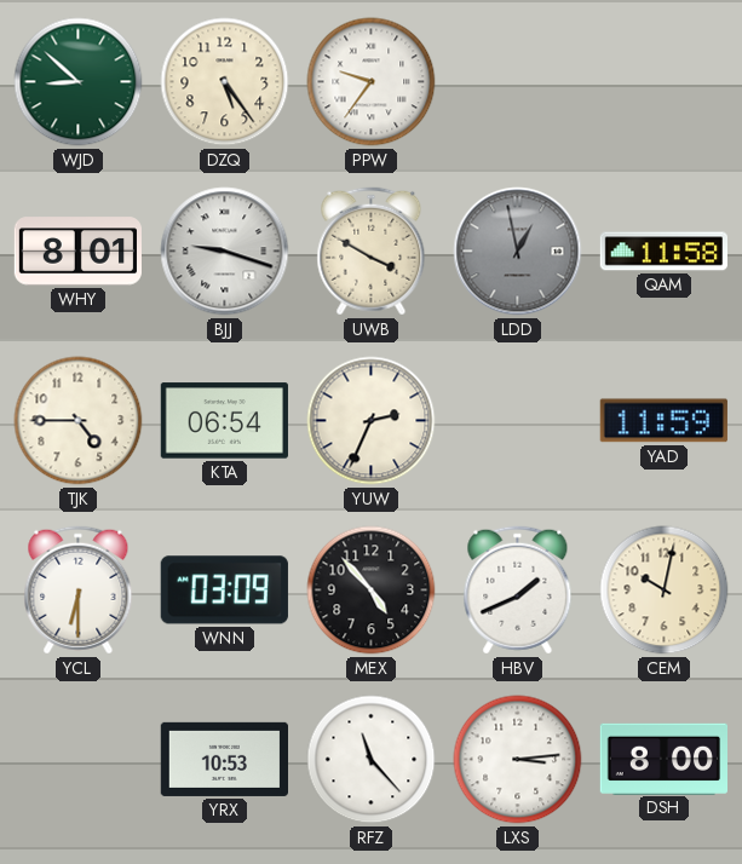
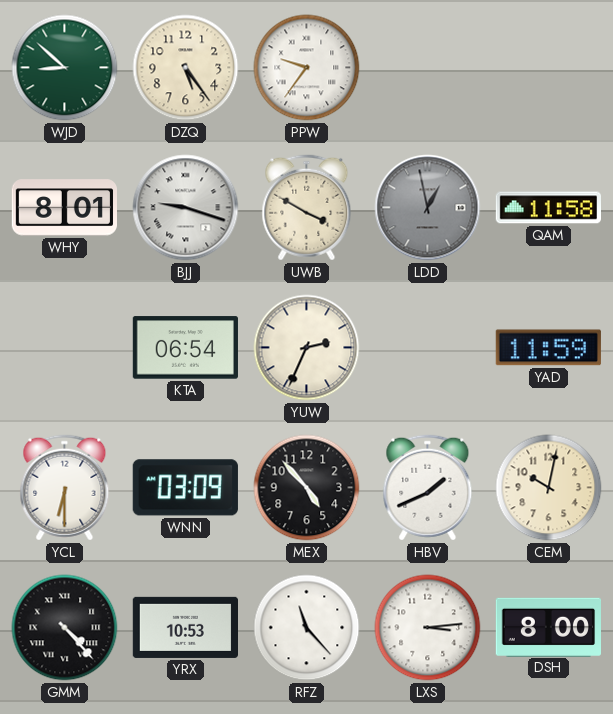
TJK: 4:45 -> none (79, 421)
GMM: none -> 4:23 (65, 628)
